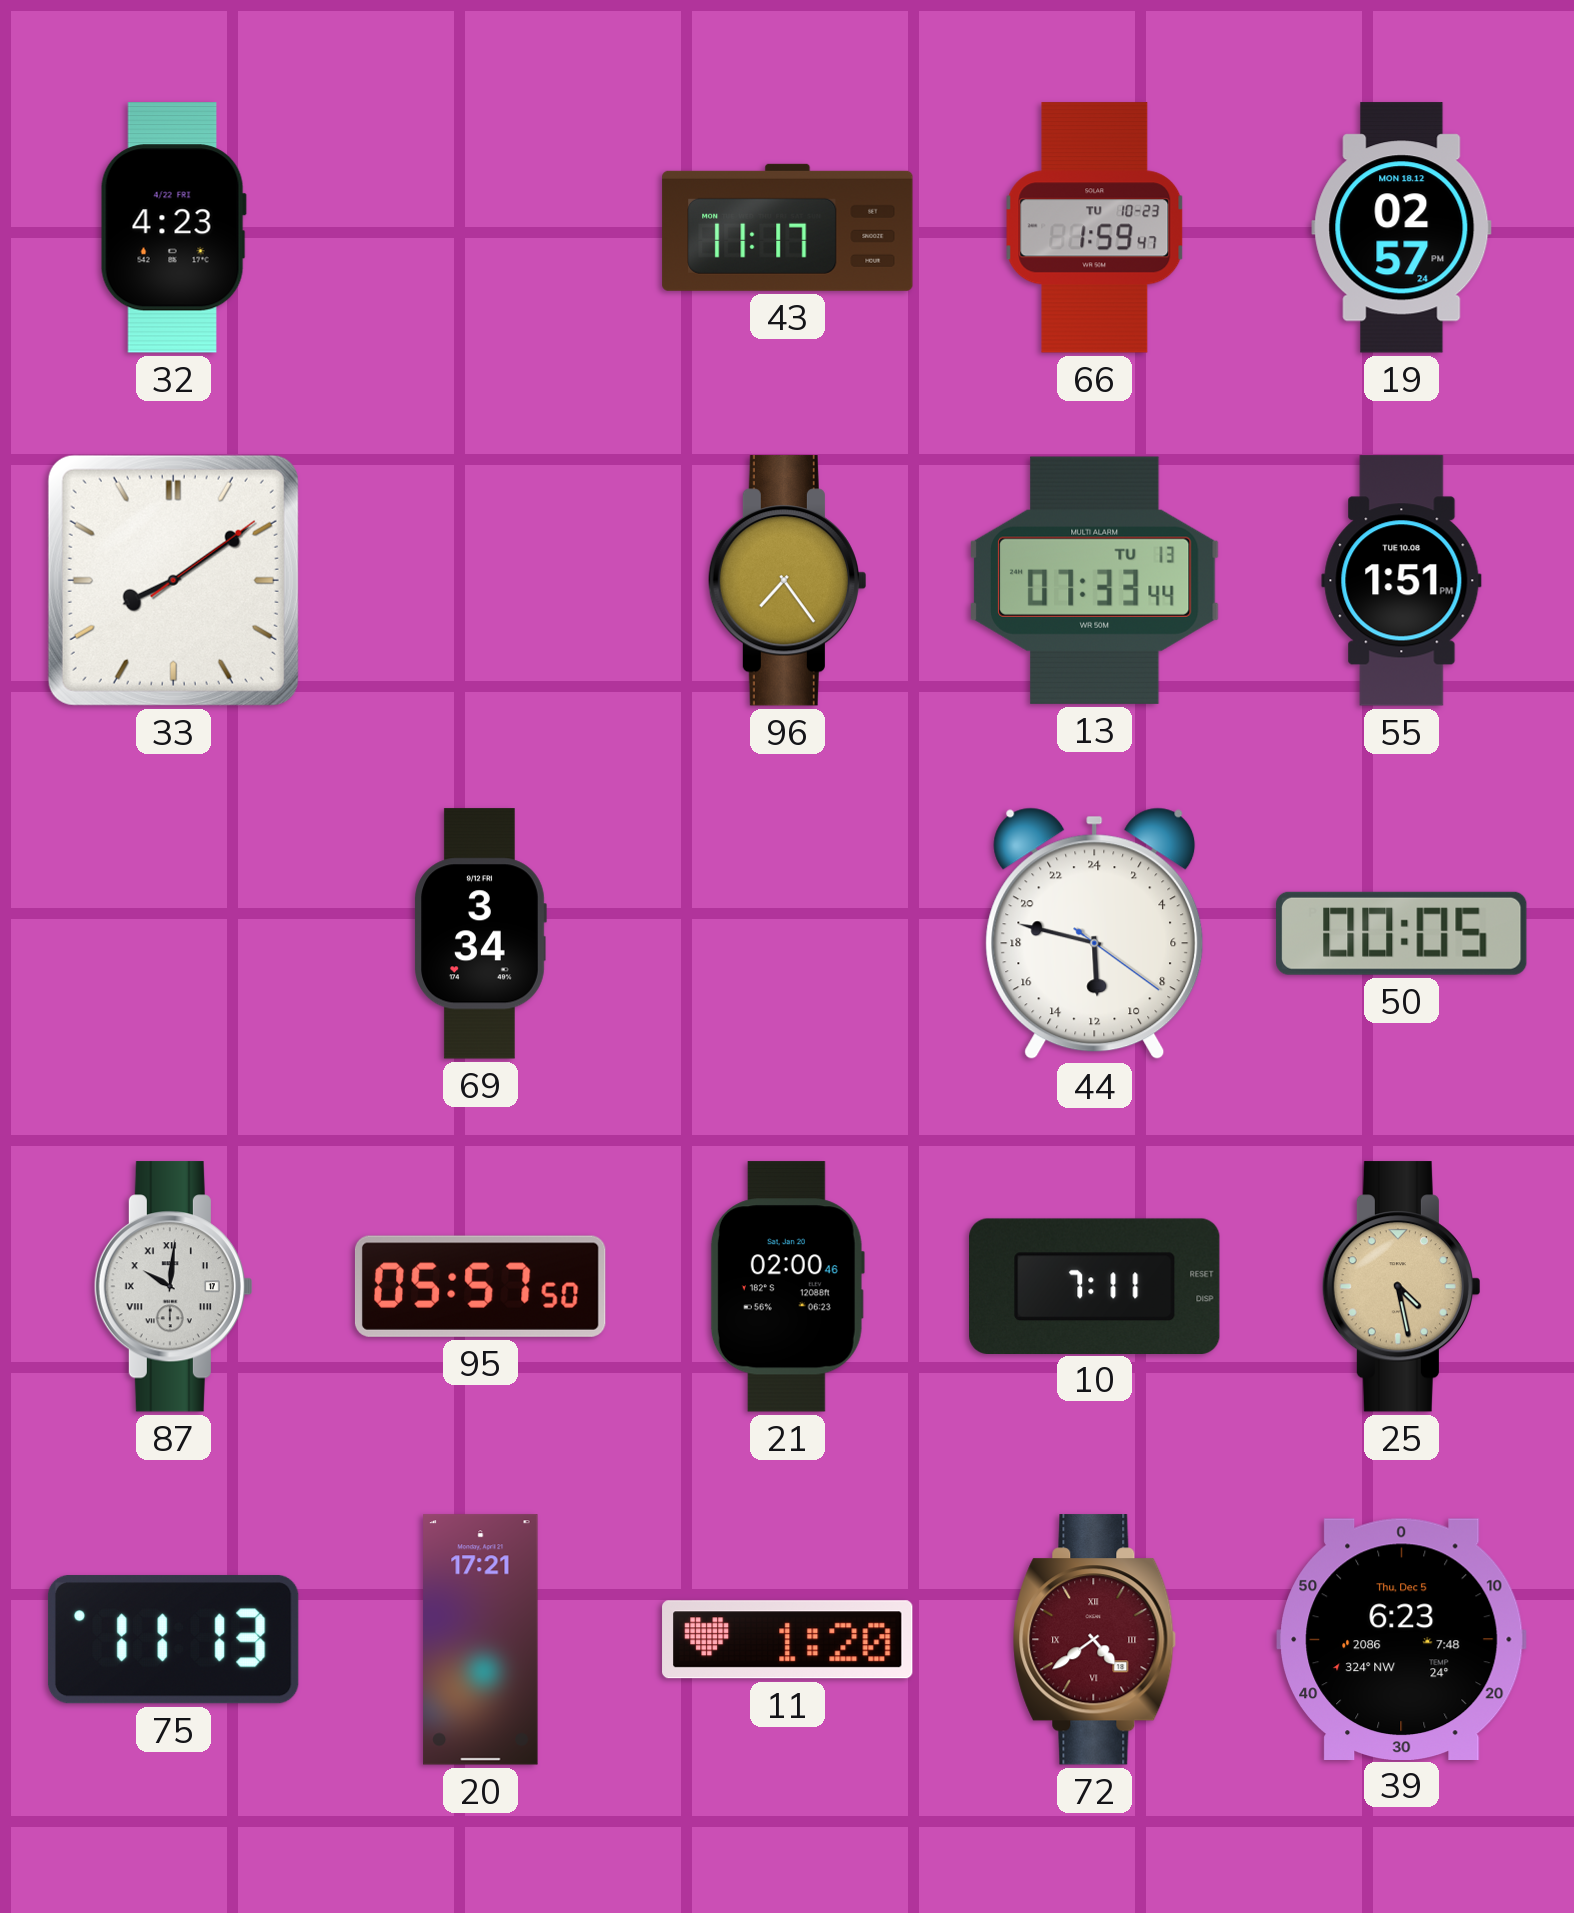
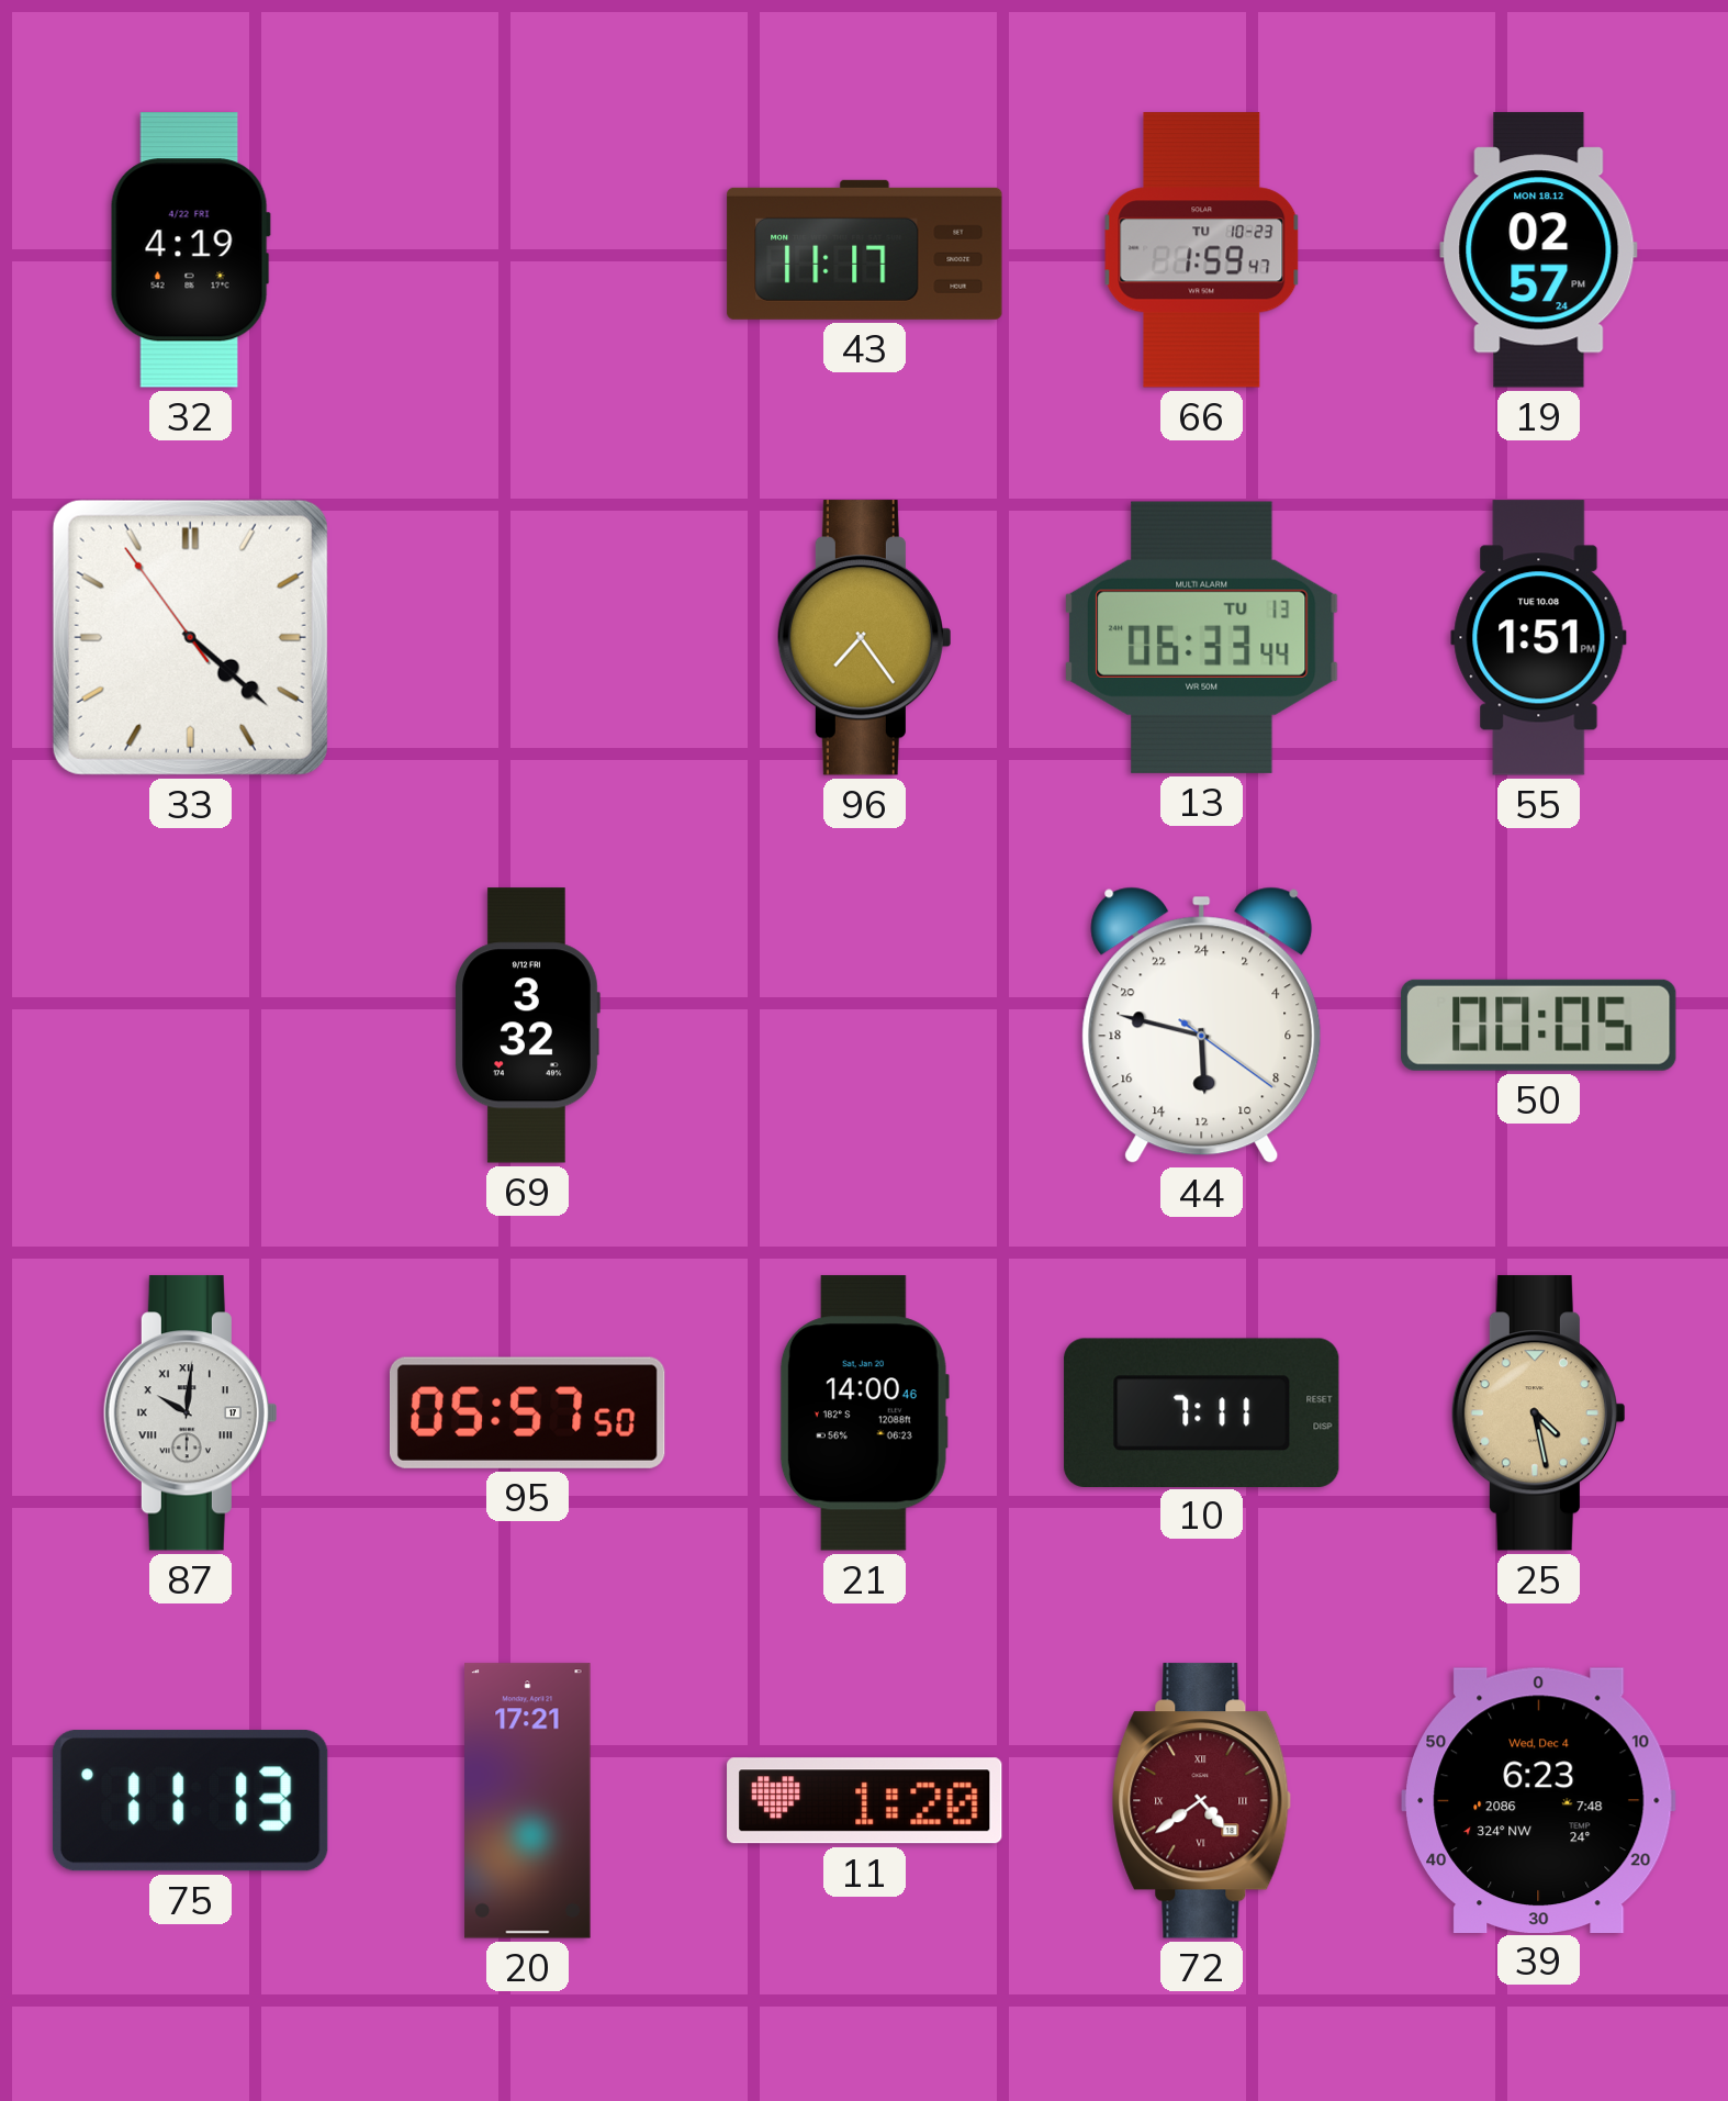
32: 4:23 -> 4:19 (190, 250)
33: 8:09 -> 4:21 (190, 637)
13: 07:33 -> 06:33 (1202, 637)
69: 3:34 -> 3:32 (527, 1026)
21: 02:00 -> 14:00 (864, 1413)
39 date: Thu, Dec 5 -> Wed, Dec 4 (1539, 1800)
